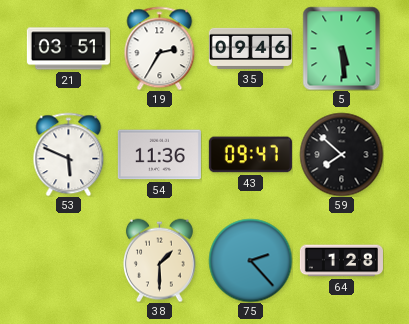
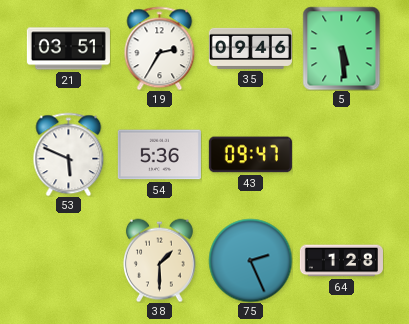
54: 11:36 -> 5:36 (159, 155)
59: 7:52 -> none (341, 154)
75: 2:23 -> 2:26 (250, 260)
